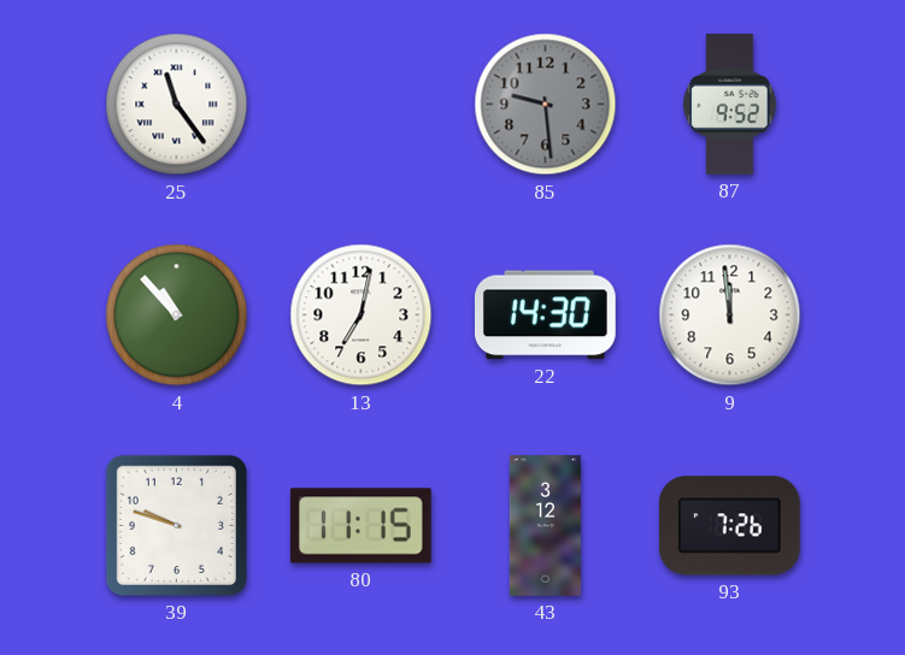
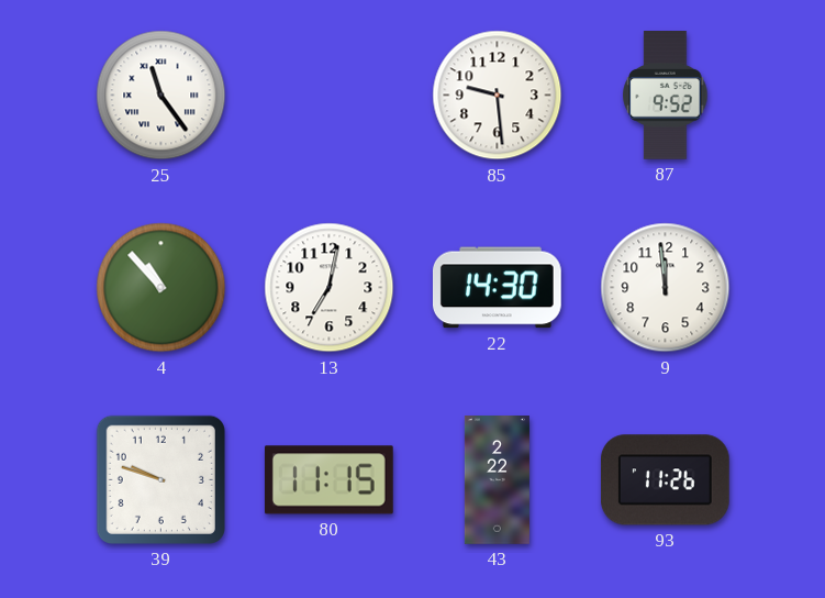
85 dial: grey -> white (498, 96)
43: 3:12 -> 2:22 (497, 480)
93: 7:26 -> 11:26 (665, 480)
